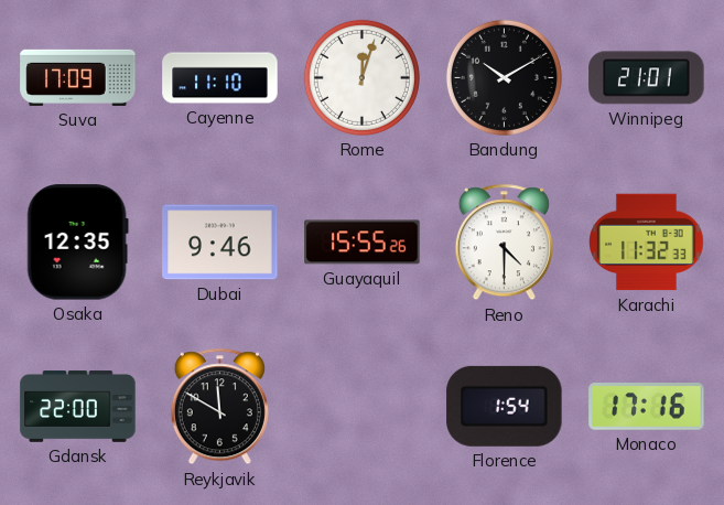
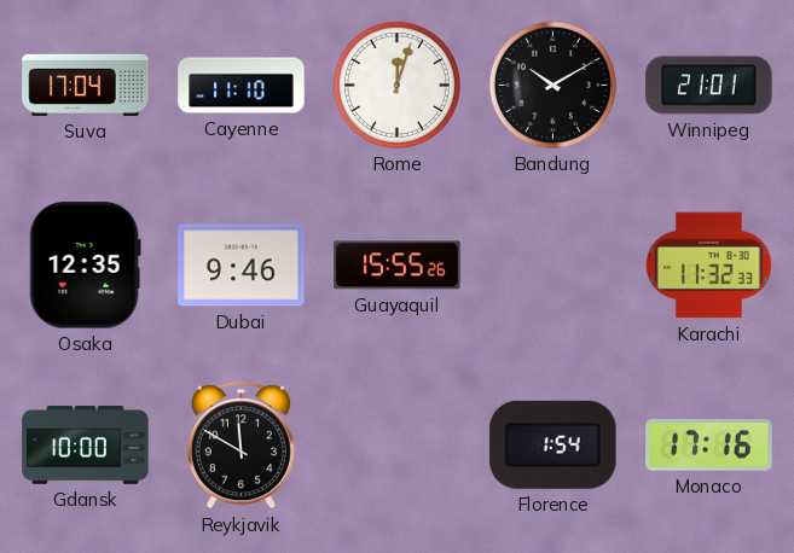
Suva: 17:09 -> 17:04 (86, 85)
Reno: 4:30 -> none (504, 243)
Gdansk: 22:00 -> 10:00 (86, 446)
